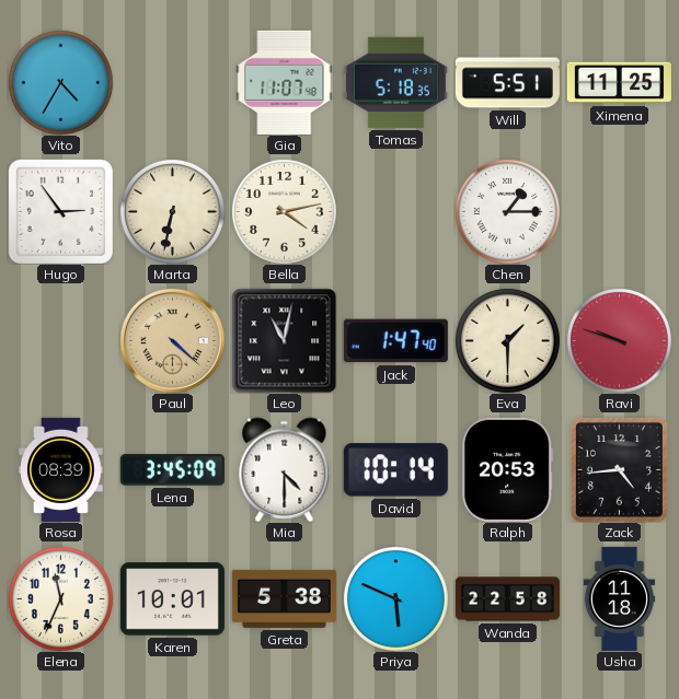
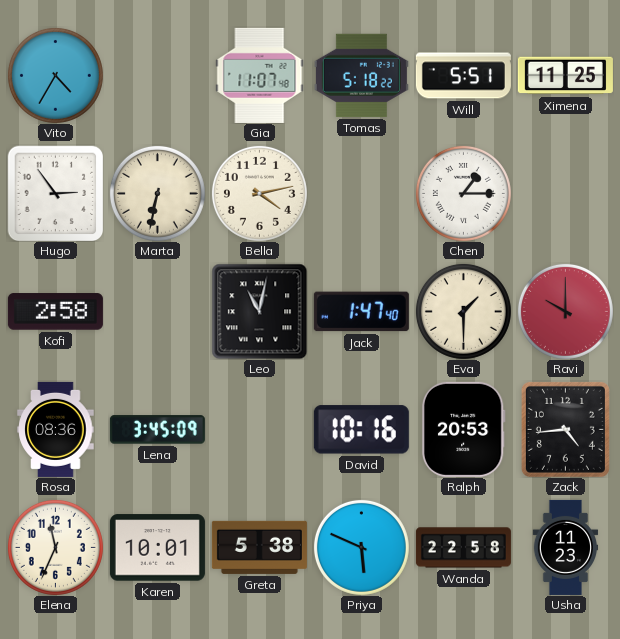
Tomas: 5:18:35 -> 5:18:22 (361, 75)
Kofi: none -> 2:58 (55, 312)
Paul: 4:22 -> none (172, 340)
Ravi: 9:48 -> 10:00 (565, 311)
Rosa: 08:39 -> 08:36 (56, 429)
Mia: 4:30 -> none (285, 469)
David: 10:14 -> 10:16 (361, 430)
Usha: 11:18 -> 11:23 (566, 547)
